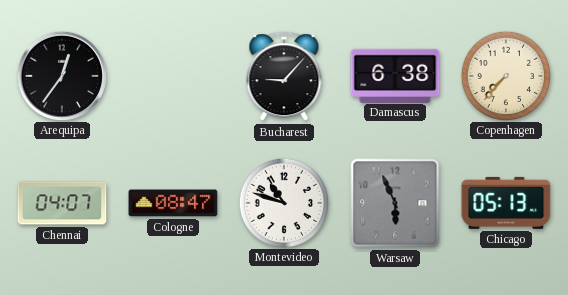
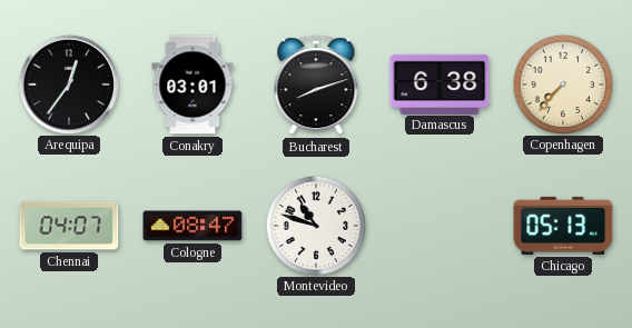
Conakry: none -> 03:01 (192, 85)
Bucharest: 9:07 -> 8:12 (316, 86)
Warsaw: 5:56 -> none (395, 203)
